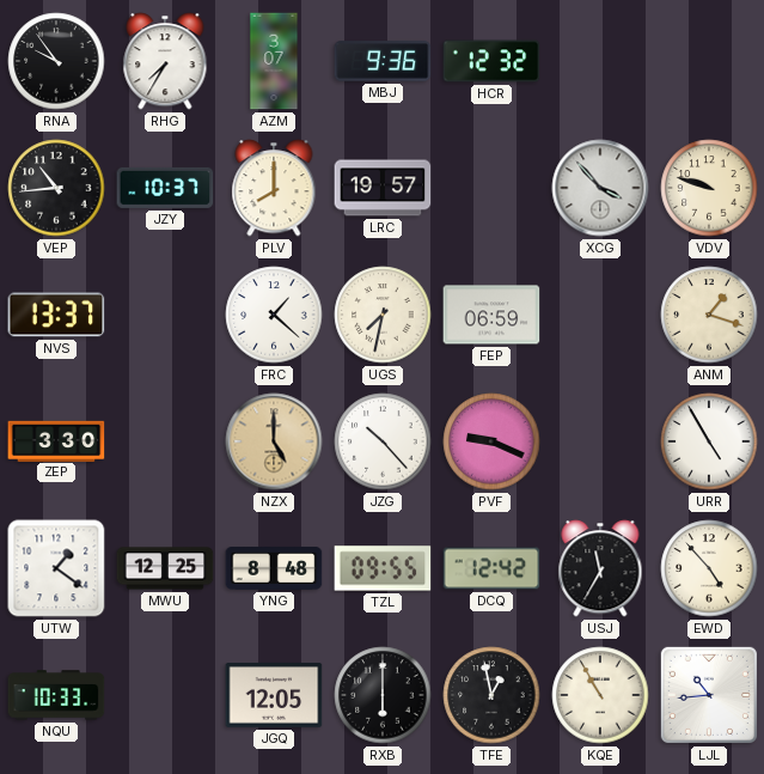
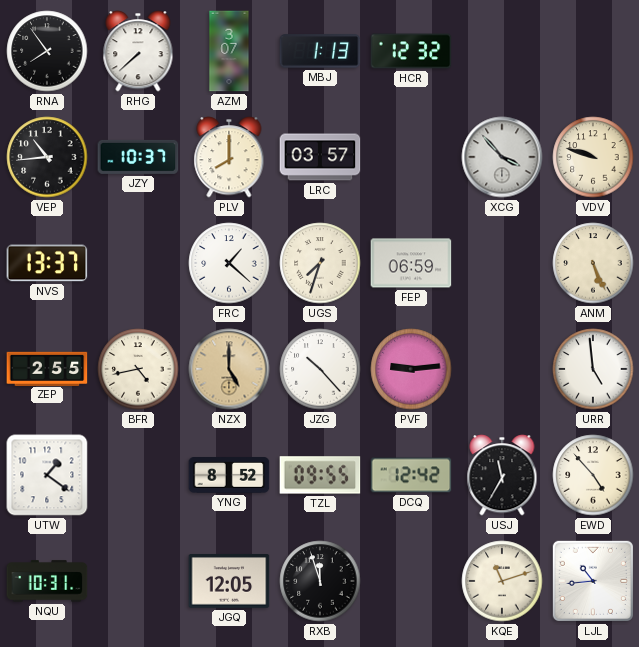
RNA: 9:54 -> 7:54 (47, 51)
RHG: 7:35 -> 7:38 (138, 51)
MBJ: 9:36 -> 1:13 (320, 51)
LRC: 19:57 -> 03:57 (320, 157)
UGS: 7:32 -> 7:33 (320, 263)
ANM: 1:18 -> 5:26 (593, 263)
ZEP: 3:30 -> 2:55 (47, 368)
BFR: none -> 4:43 (138, 369)
PVF: 9:19 -> 9:14 (411, 369)
URR: 4:55 -> 4:59 (593, 369)
MWU: 12:25 -> none (165, 568)
YNG: 8:48 -> 8:52 (229, 476)
NQU: 10:33 -> 10:31 (47, 581)
RXB: 6:00 -> 11:57 (320, 581)
TFE: 12:58 -> none (491, 695)
KQE: 10:55 -> 11:12 (502, 581)
